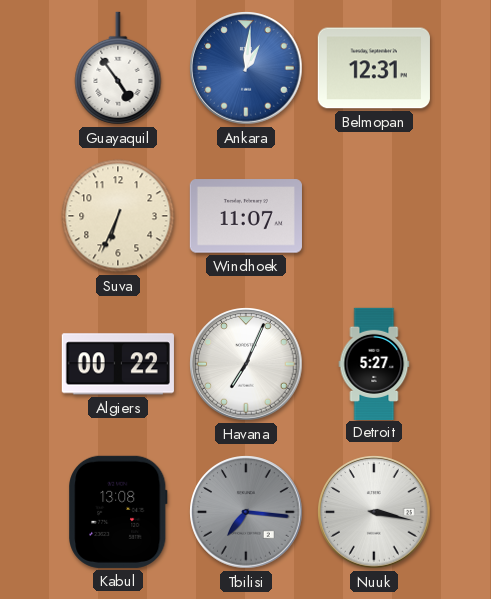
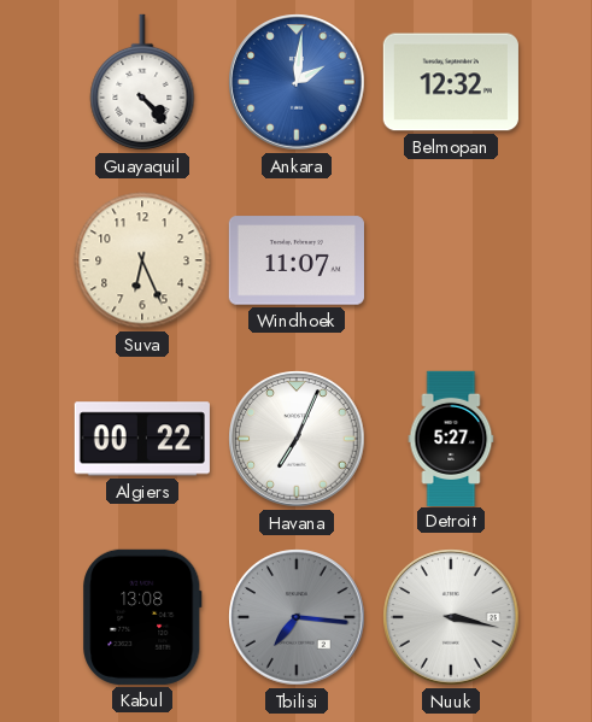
Guayaquil: 4:54 -> 4:23 (142, 82)
Ankara: 1:01 -> 2:01 (297, 82)
Belmopan: 12:31 -> 12:32 (451, 82)
Suva: 6:34 -> 6:26 (142, 260)
